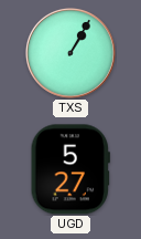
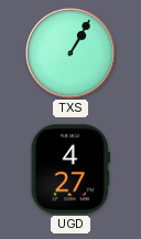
UGD: 5:27 -> 4:27 (70, 169)
